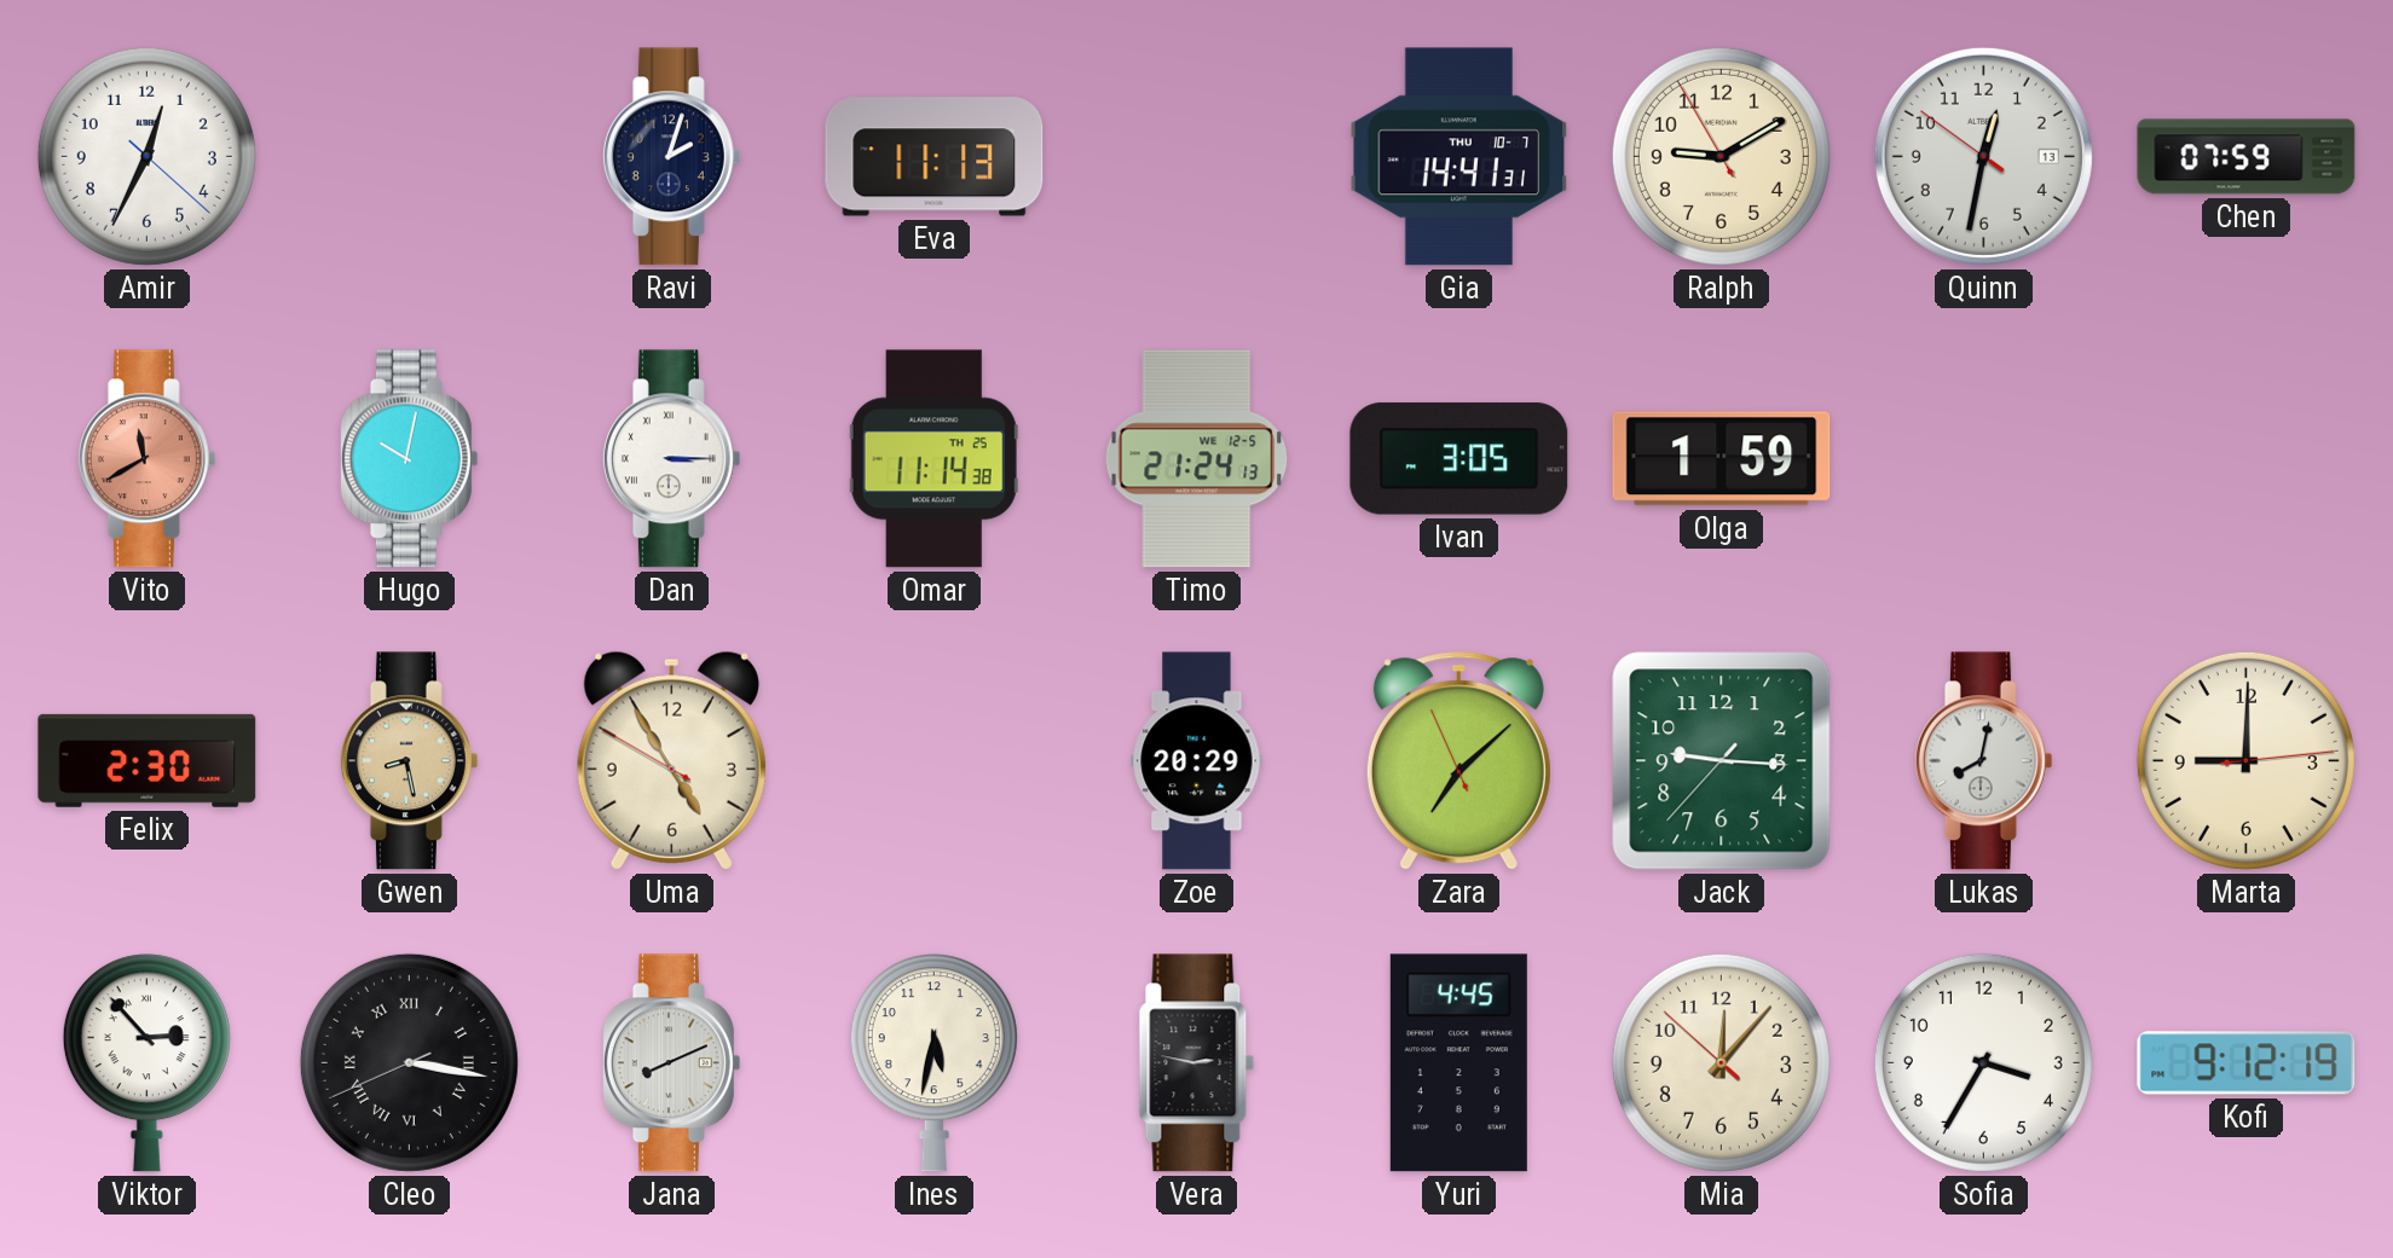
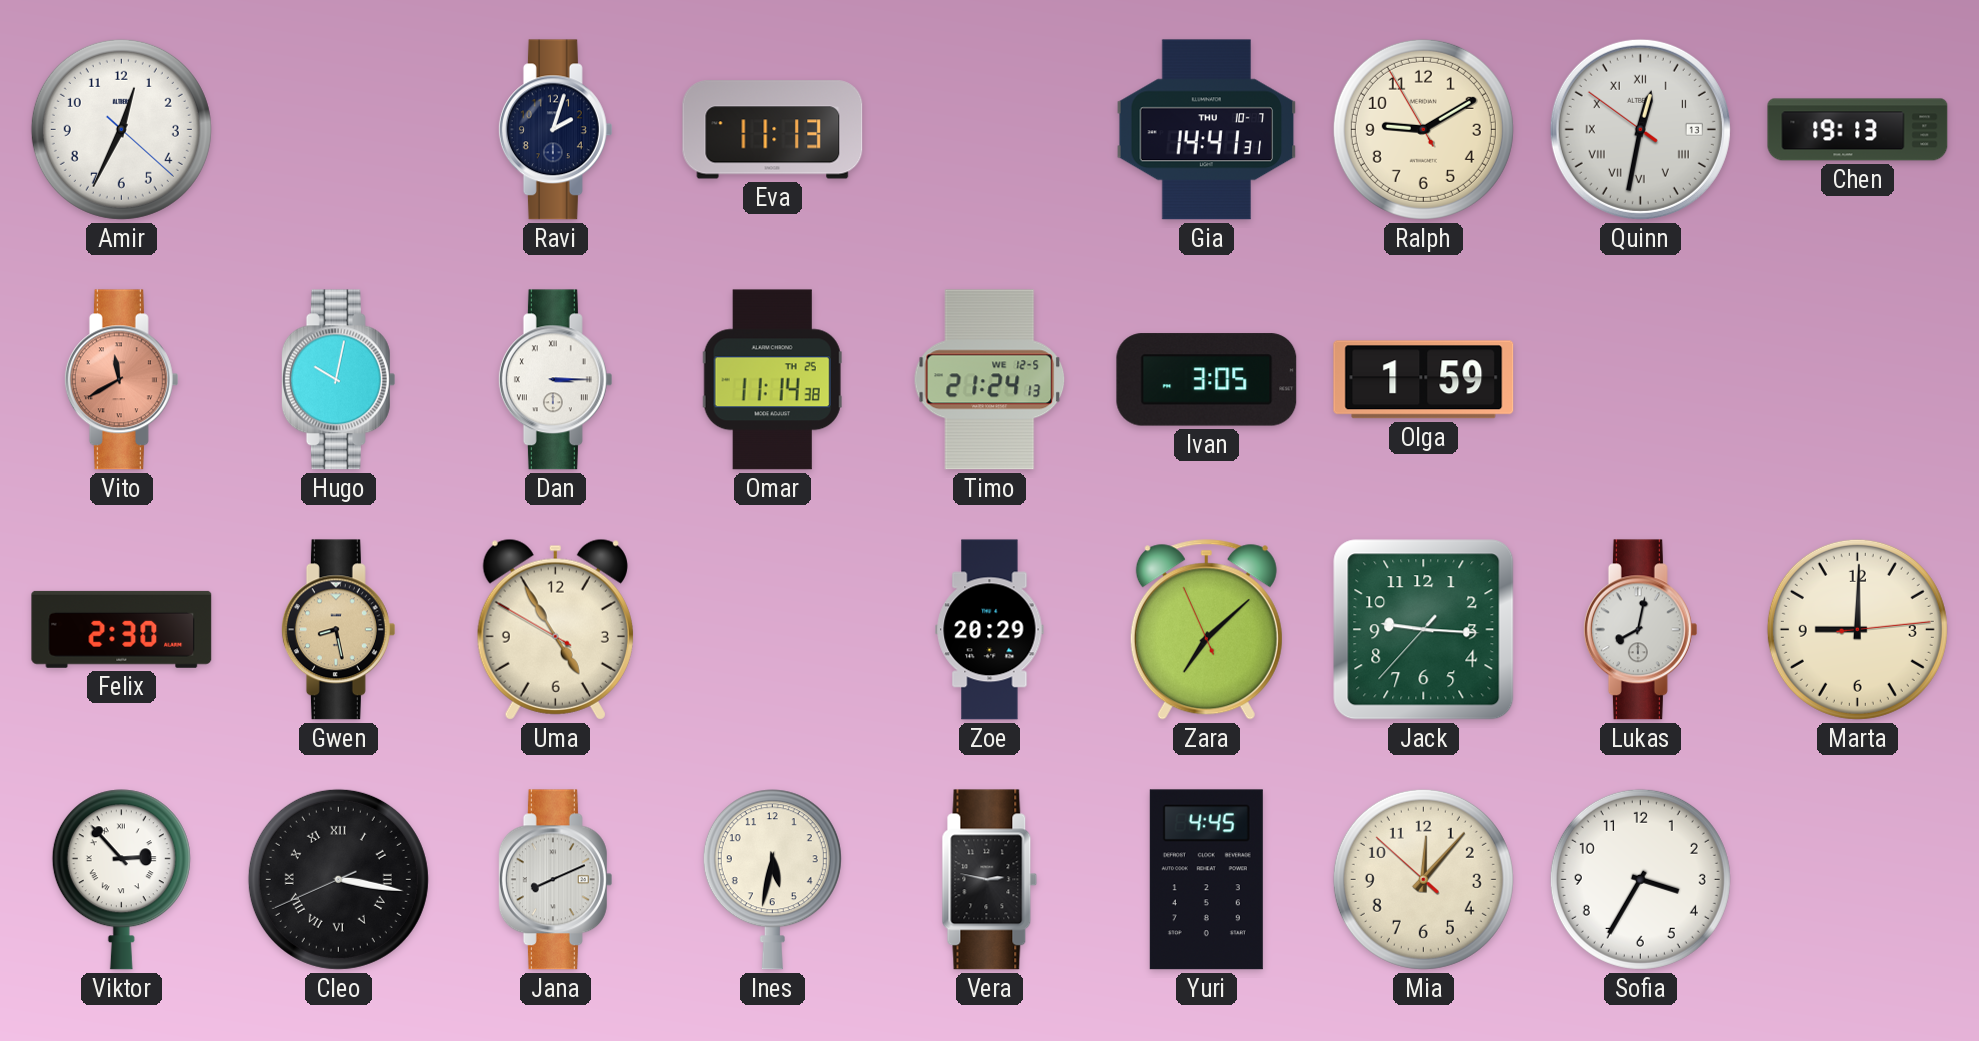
Quinn numerals: Arabic -> Roman (1640, 129)
Chen: 07:59 -> 19:13 (1858, 130)
Kofi: 9:12 -> none (2247, 1063)
